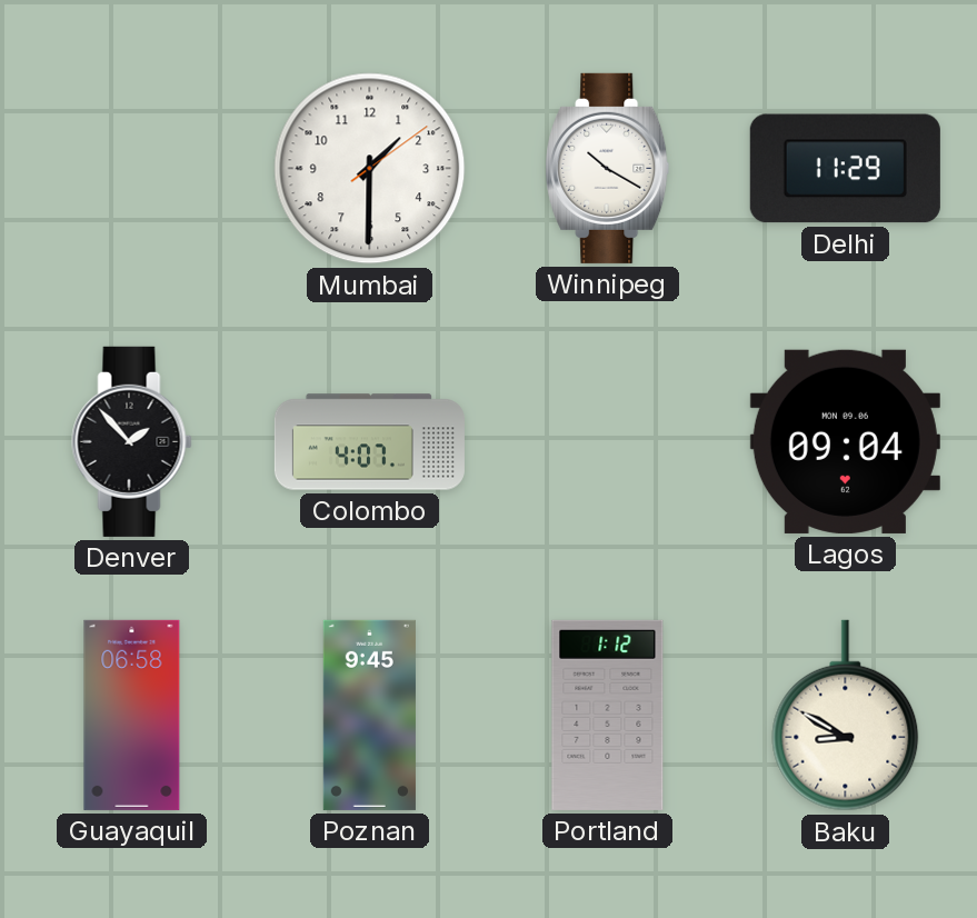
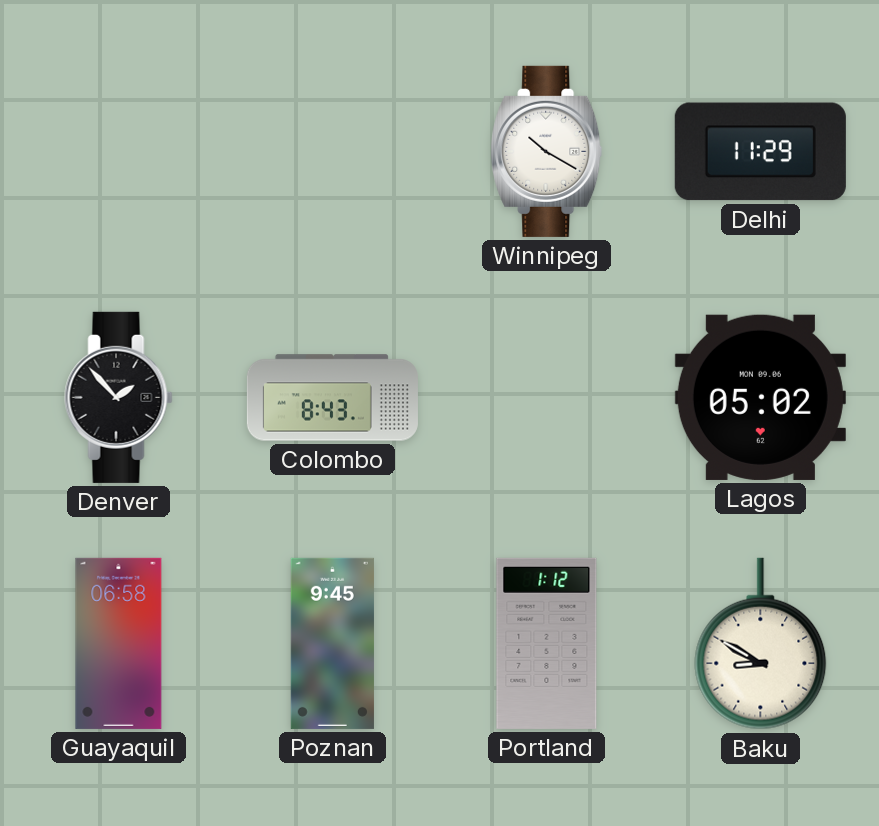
Mumbai: 1:30 -> none (370, 169)
Colombo: 4:07 -> 8:43 (332, 398)
Lagos: 09:04 -> 05:02 (760, 397)
